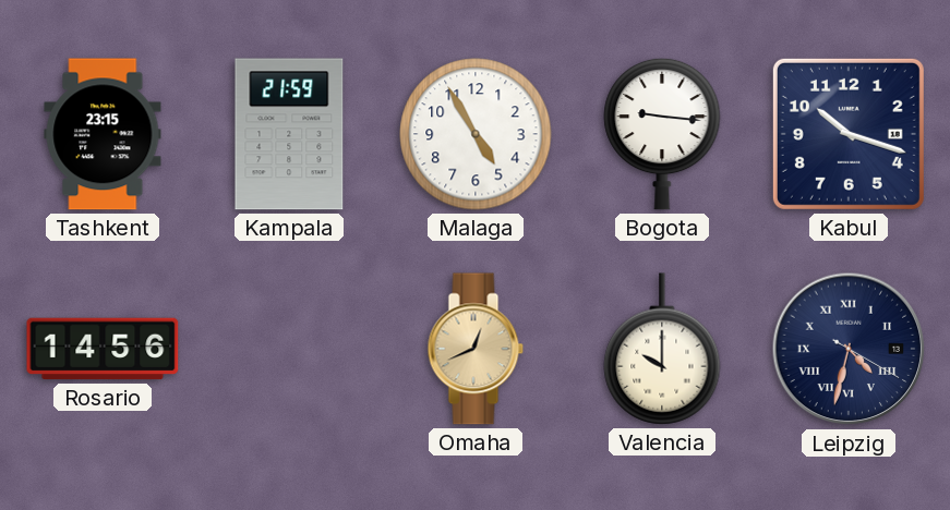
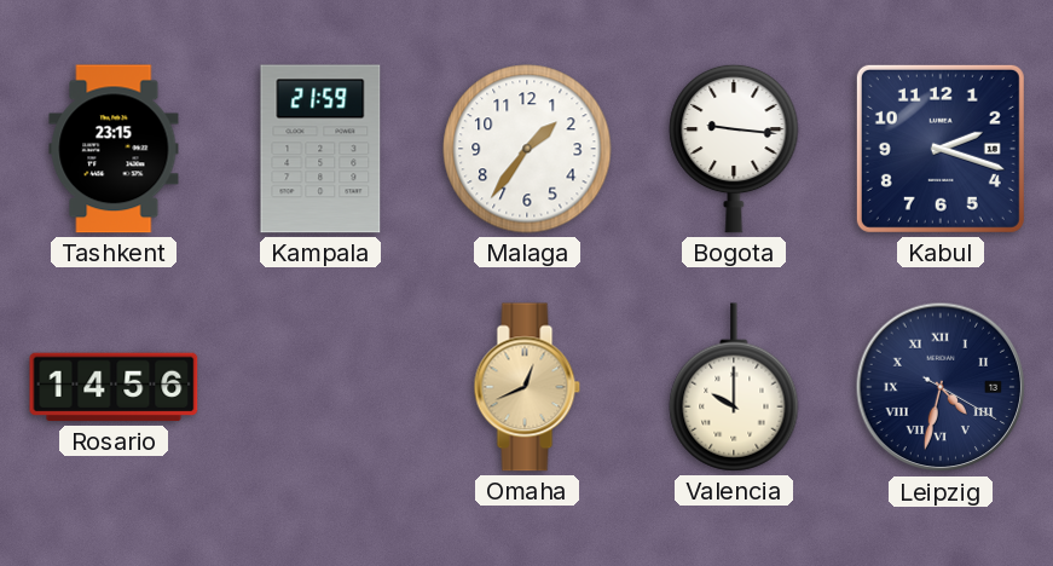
Malaga: 4:55 -> 1:36 (527, 149)
Kabul: 10:18 -> 2:18 (941, 149)
